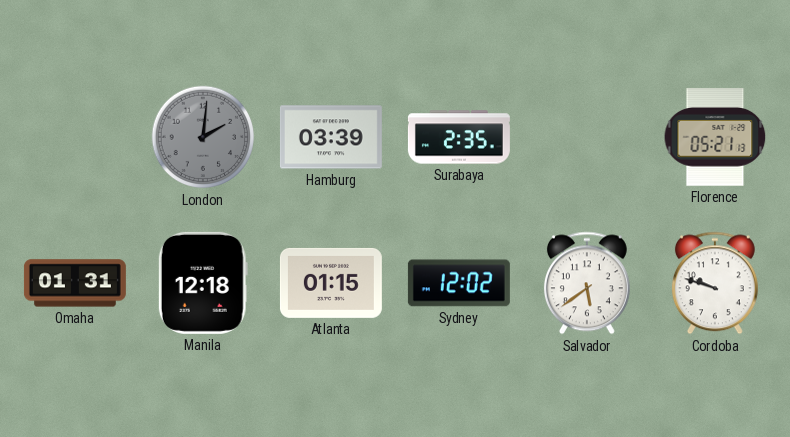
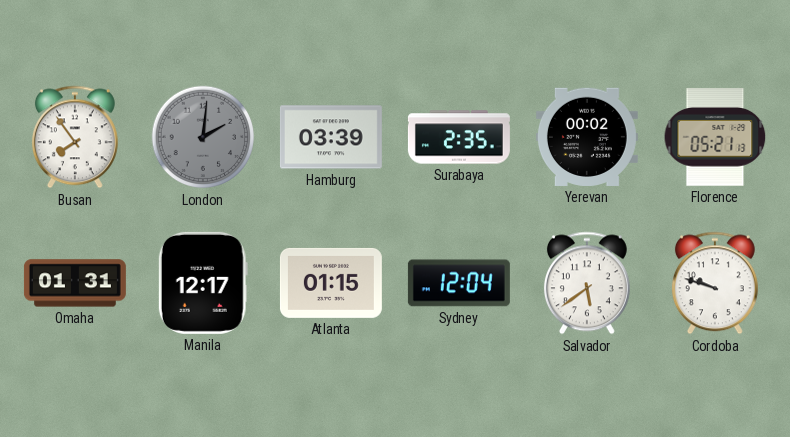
Busan: none -> 7:54 (75, 137)
Yerevan: none -> 00:02 (587, 137)
Manila: 12:18 -> 12:17 (203, 283)
Sydney: 12:02 -> 12:04 (459, 283)
